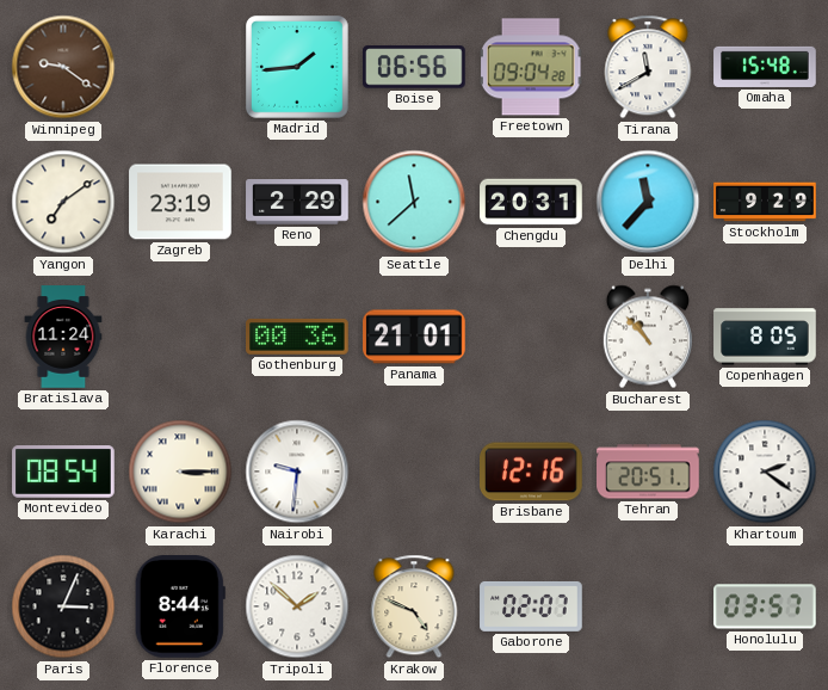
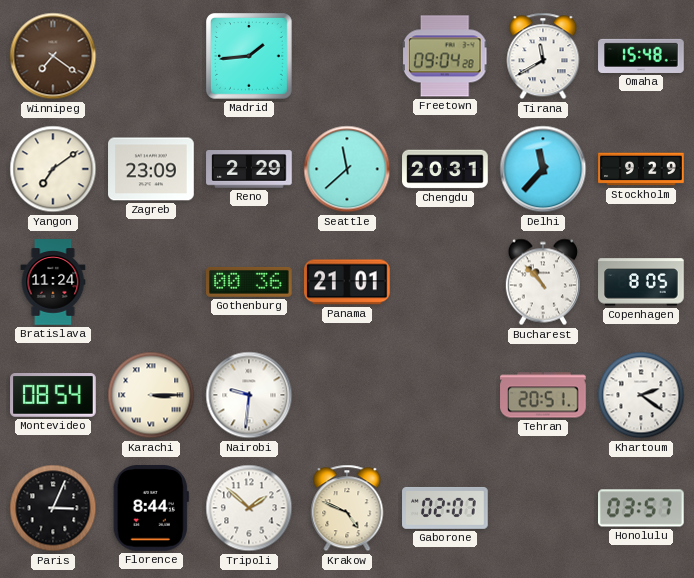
Winnipeg: 9:21 -> 7:21 (53, 56)
Boise: 06:56 -> none (415, 67)
Zagreb: 23:19 -> 23:09 (151, 169)
Brisbane: 12:16 -> none (532, 472)
